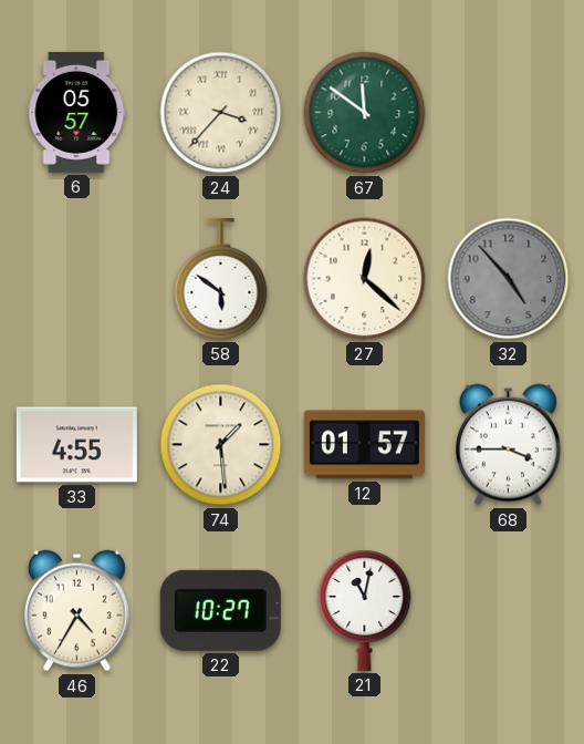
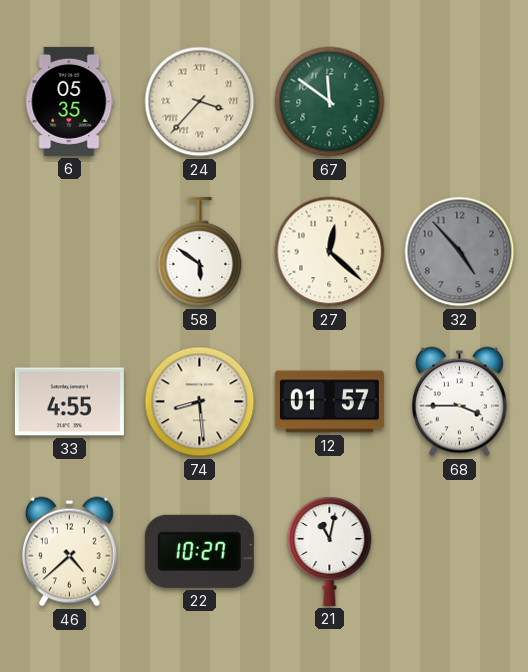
6: 05:57 -> 05:35 (70, 101)
74: 1:29 -> 8:29 (200, 402)
46: 4:35 -> 4:38 (69, 552)
